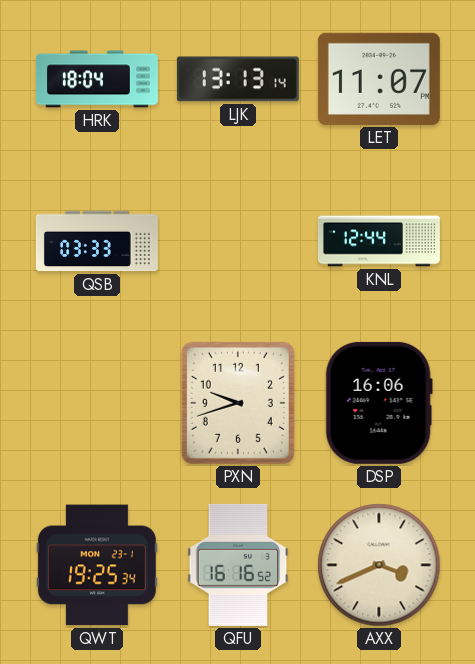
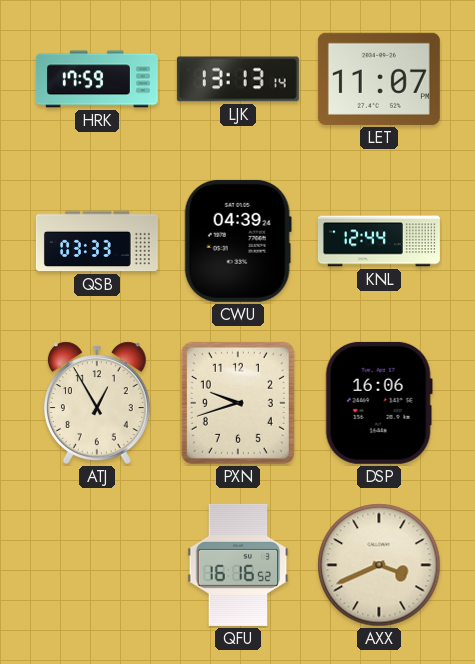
HRK: 18:04 -> 17:59 (97, 79)
CWU: none -> 04:39 (238, 241)
ATJ: none -> 12:55 (97, 403)
QWT: 19:25 -> none (97, 565)
